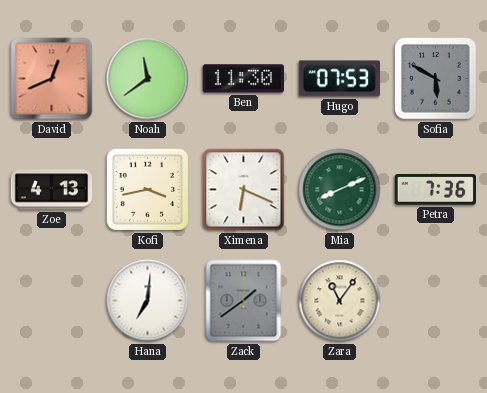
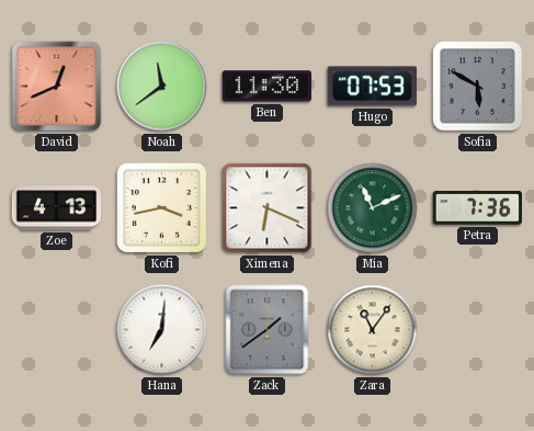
Mia: 8:11 -> 11:11 (373, 208)
